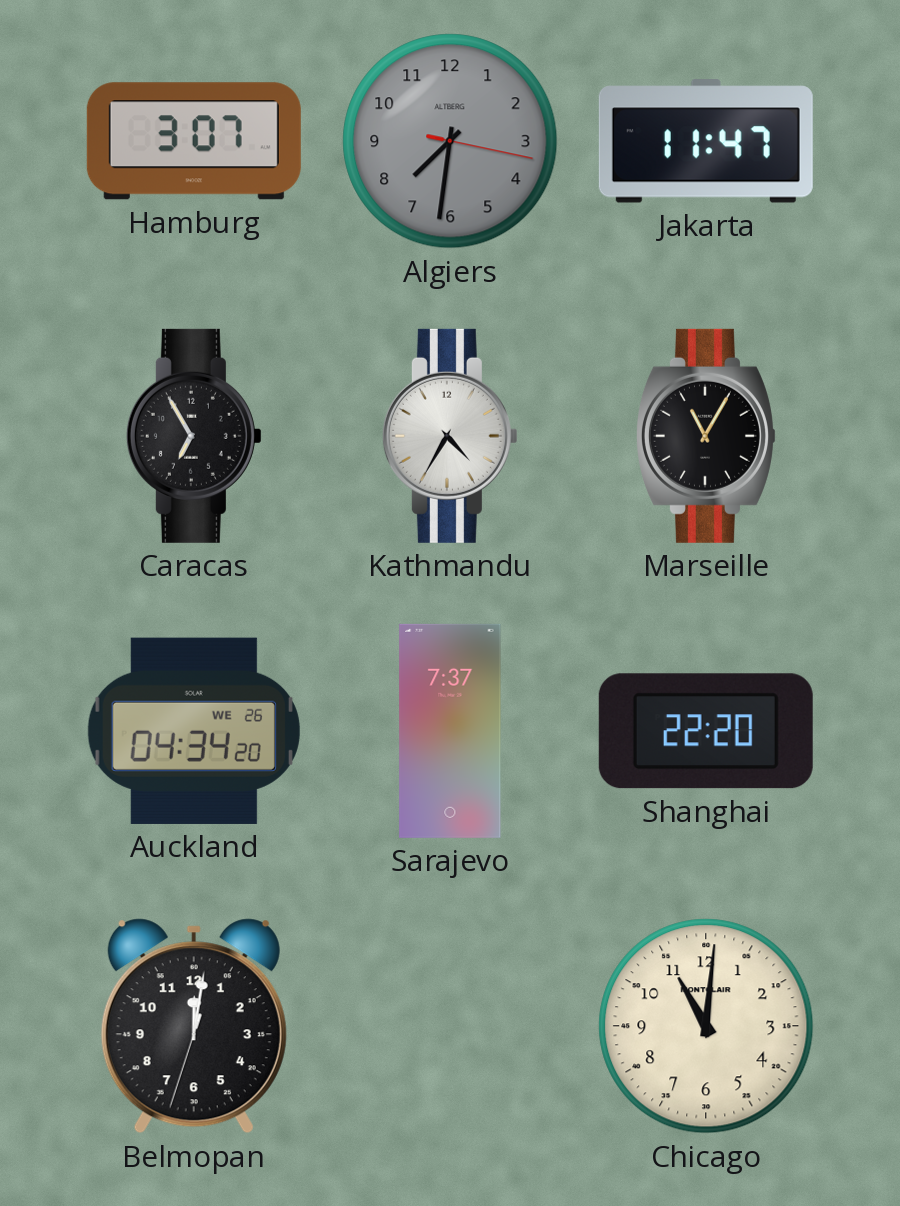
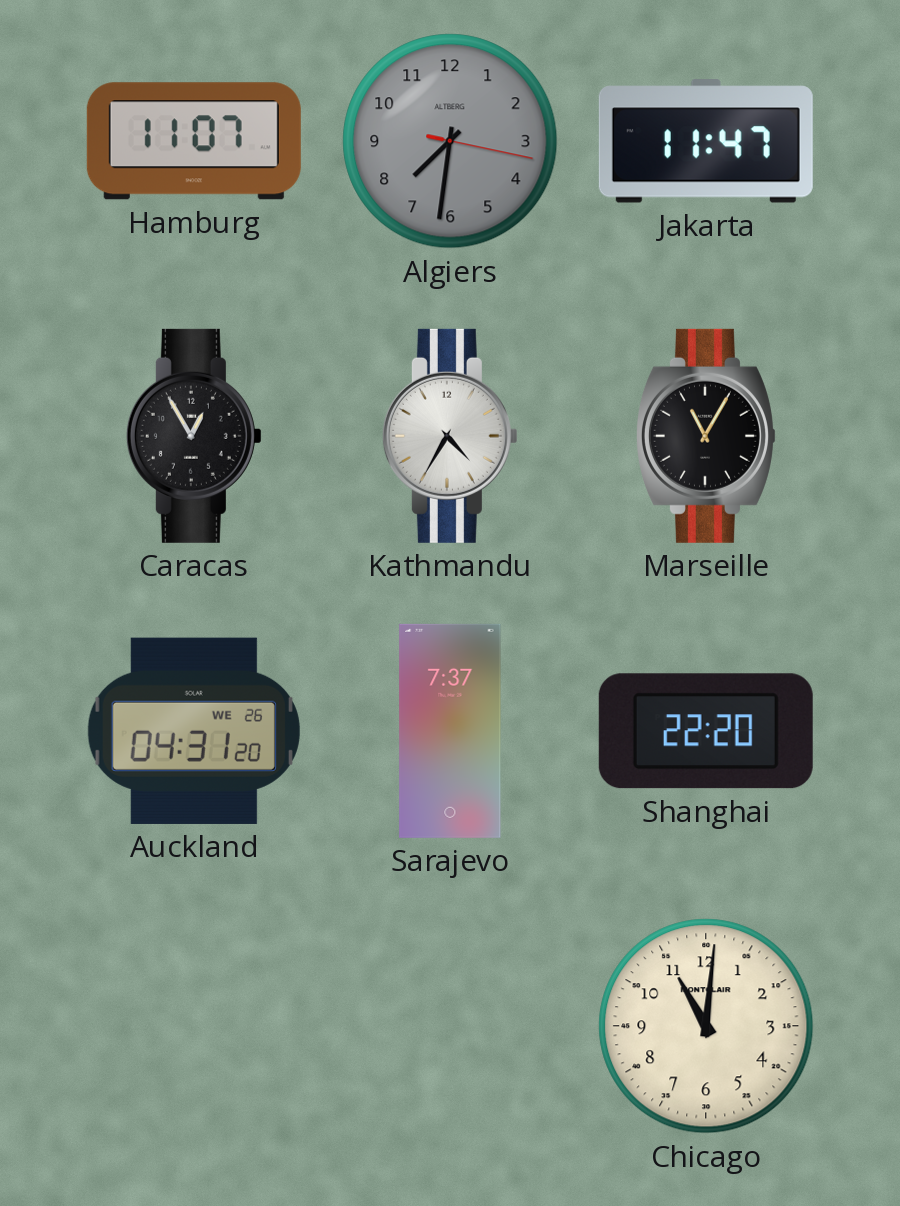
Hamburg: 3:07 -> 11:07 (194, 141)
Caracas: 6:55 -> 12:55 (194, 436)
Auckland: 04:34 -> 04:31 (194, 731)
Belmopan: 12:01 -> none (194, 1026)
